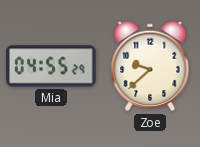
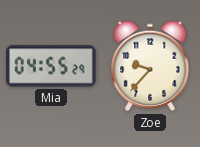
Zoe: 9:38 -> 9:37 (150, 66)
